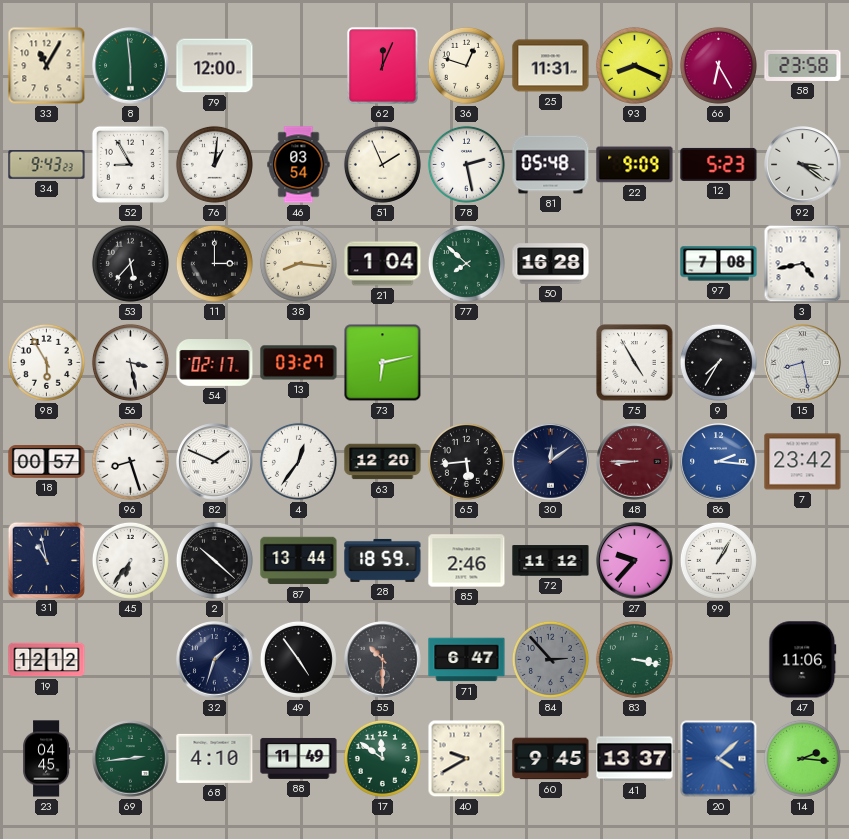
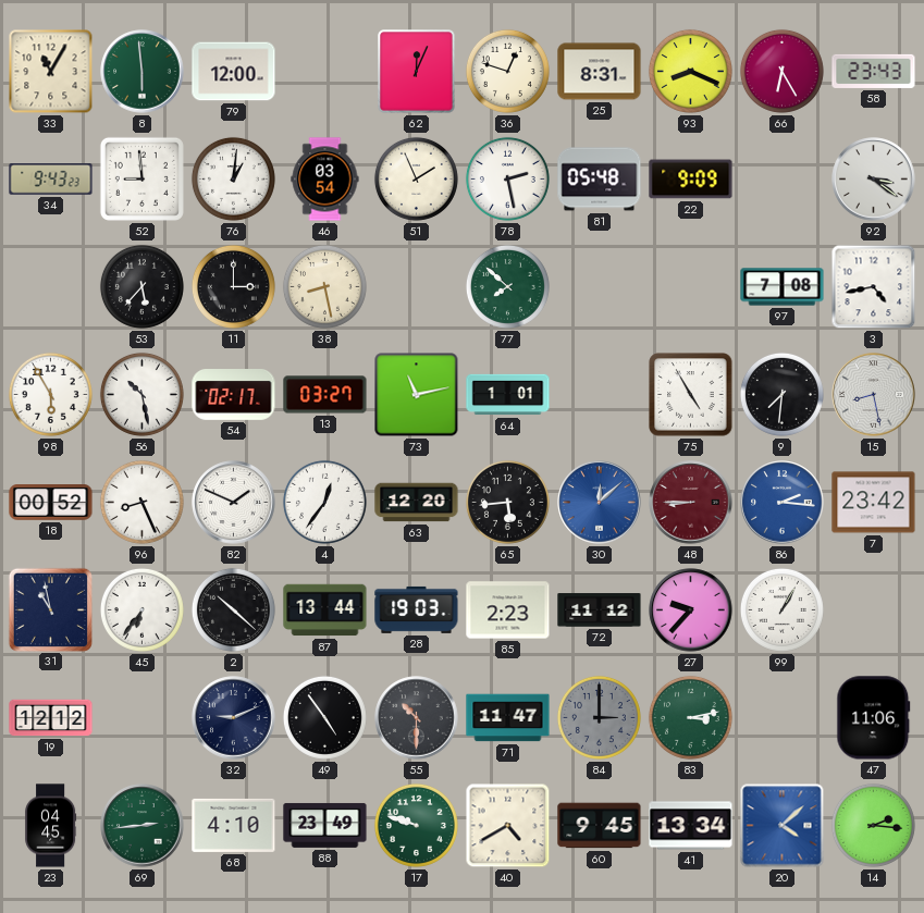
25: 11:31 -> 8:31 (600, 72)
58: 23:58 -> 23:43 (874, 71)
52: 8:55 -> 8:59 (141, 178)
12: 5:23 -> none (719, 164)
38: 8:16 -> 8:28 (324, 286)
21: 1:04 -> none (383, 264)
50: 16:28 -> none (551, 264)
56: 3:28 -> 10:28 (141, 394)
73: 6:13 -> 11:13 (417, 395)
64: none -> 1:01 (508, 395)
9: 7:35 -> 7:31 (781, 394)
18: 00:57 -> 00:52 (51, 503)
96: 8:27 -> 8:26 (141, 502)
30: 12:09 -> 12:08 (600, 503)
30 dial: navy -> blue (600, 503)
28: 18:59 -> 19:03 (417, 609)
85: 2:46 -> 2:23 (508, 610)
32: 1:33 -> 9:11 (234, 718)
71: 6:47 -> 11:47 (508, 718)
84: 2:53 -> 3:00 (599, 717)
83: 3:17 -> 3:13 (690, 717)
88: 11:49 -> 23:49 (325, 825)
17: 11:51 -> 9:48 (416, 825)
40: 9:40 -> 4:40 (508, 826)
41: 13:37 -> 13:34 (691, 826)
